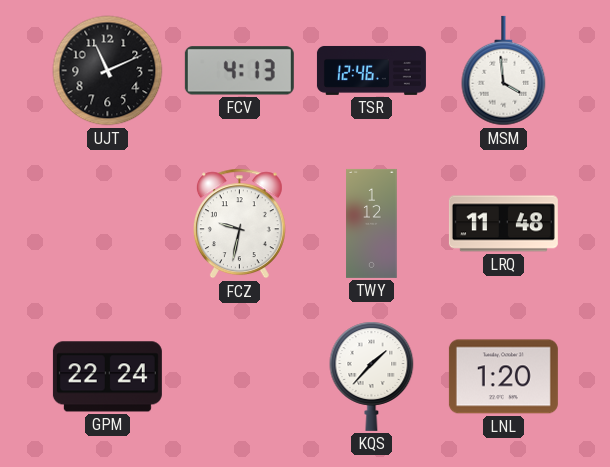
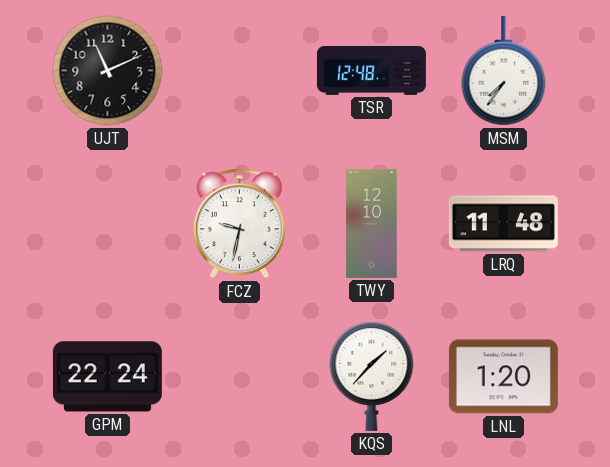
FCV: 4:13 -> none (239, 71)
TSR: 12:46 -> 12:48 (371, 70)
MSM: 3:59 -> 7:36 (504, 71)
TWY: 1:12 -> 12:10 (372, 223)
